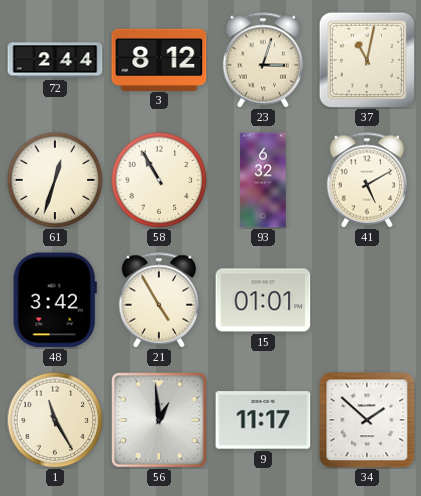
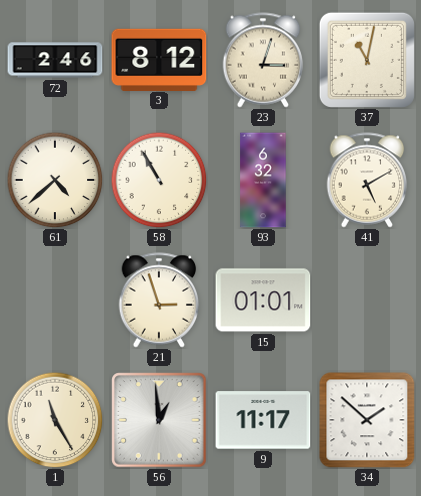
72: 2:44 -> 2:46 (55, 60)
61: 12:33 -> 4:38 (55, 180)
48: 3:42 -> none (55, 300)
21: 4:55 -> 2:57 (159, 300)
